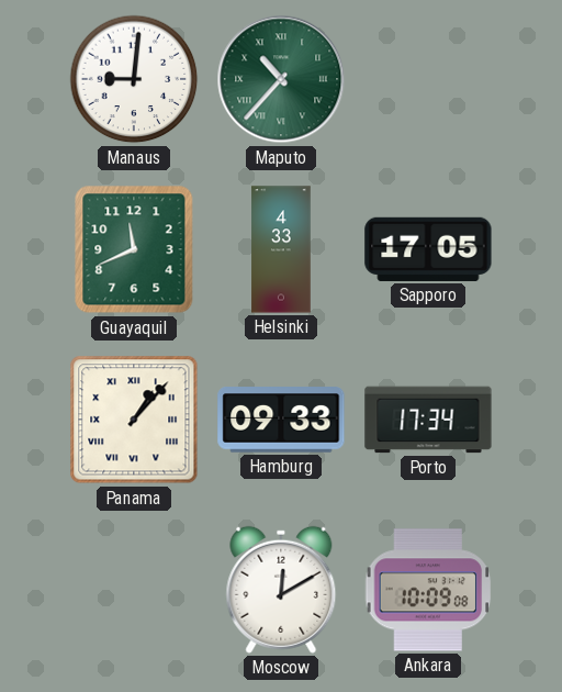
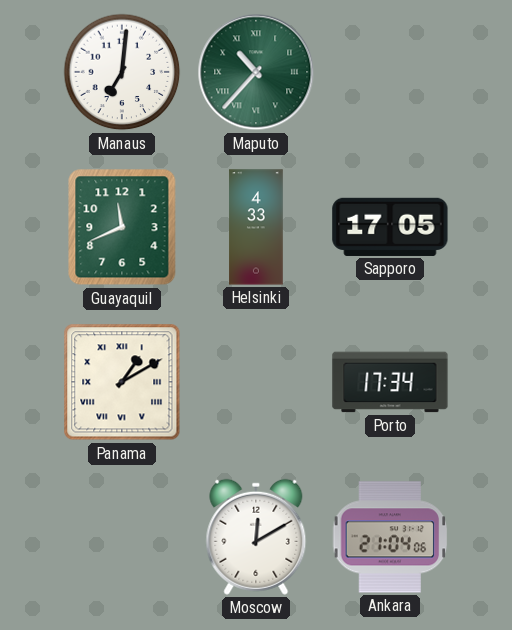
Manaus: 9:01 -> 7:01 (122, 72)
Panama: 1:07 -> 1:10 (122, 382)
Hamburg: 09:33 -> none (281, 420)
Ankara: 10:09 -> 21:04 (390, 537)
